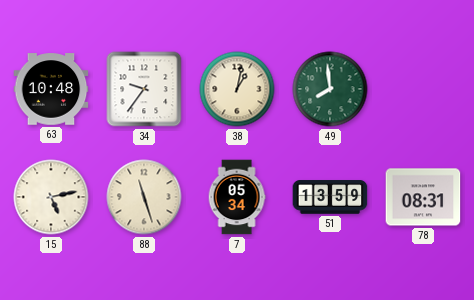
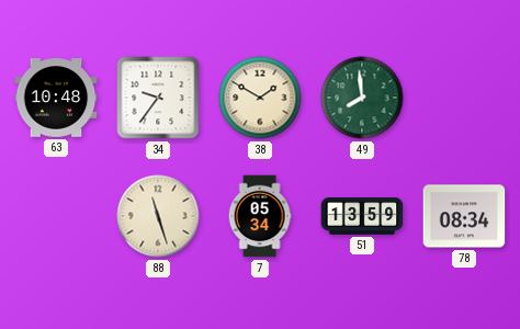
38: 1:02 -> 1:50 (260, 98)
15: 5:13 -> none (51, 197)
78: 08:31 -> 08:34 (464, 216)
